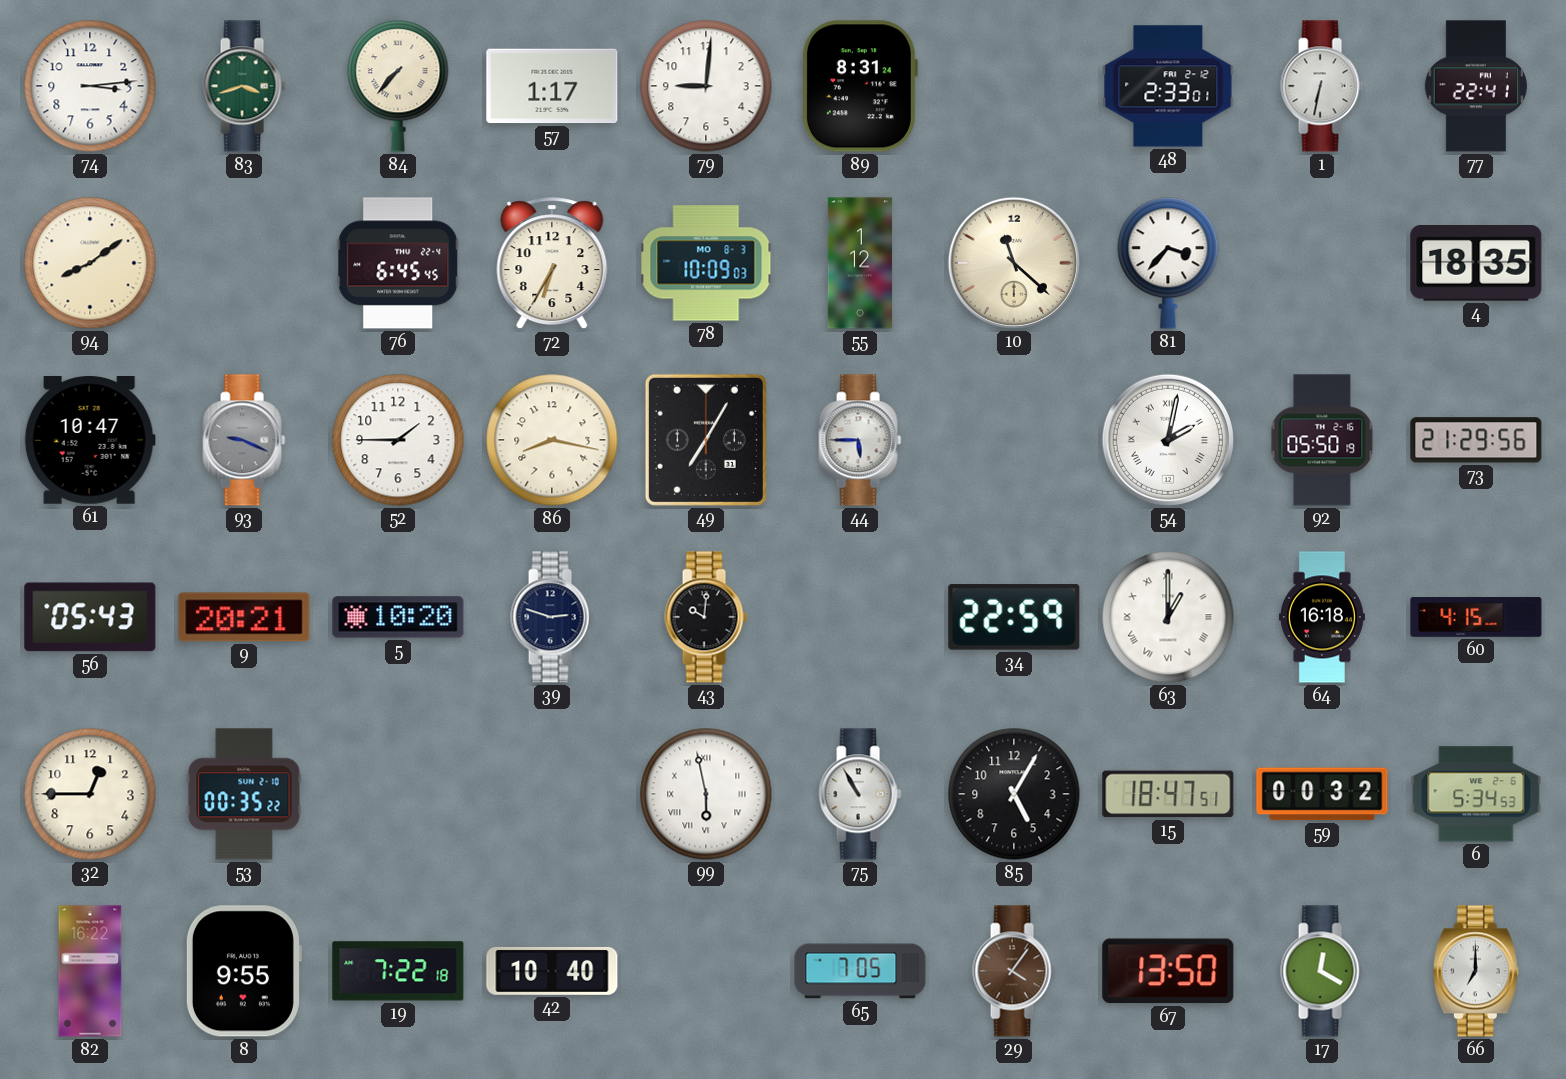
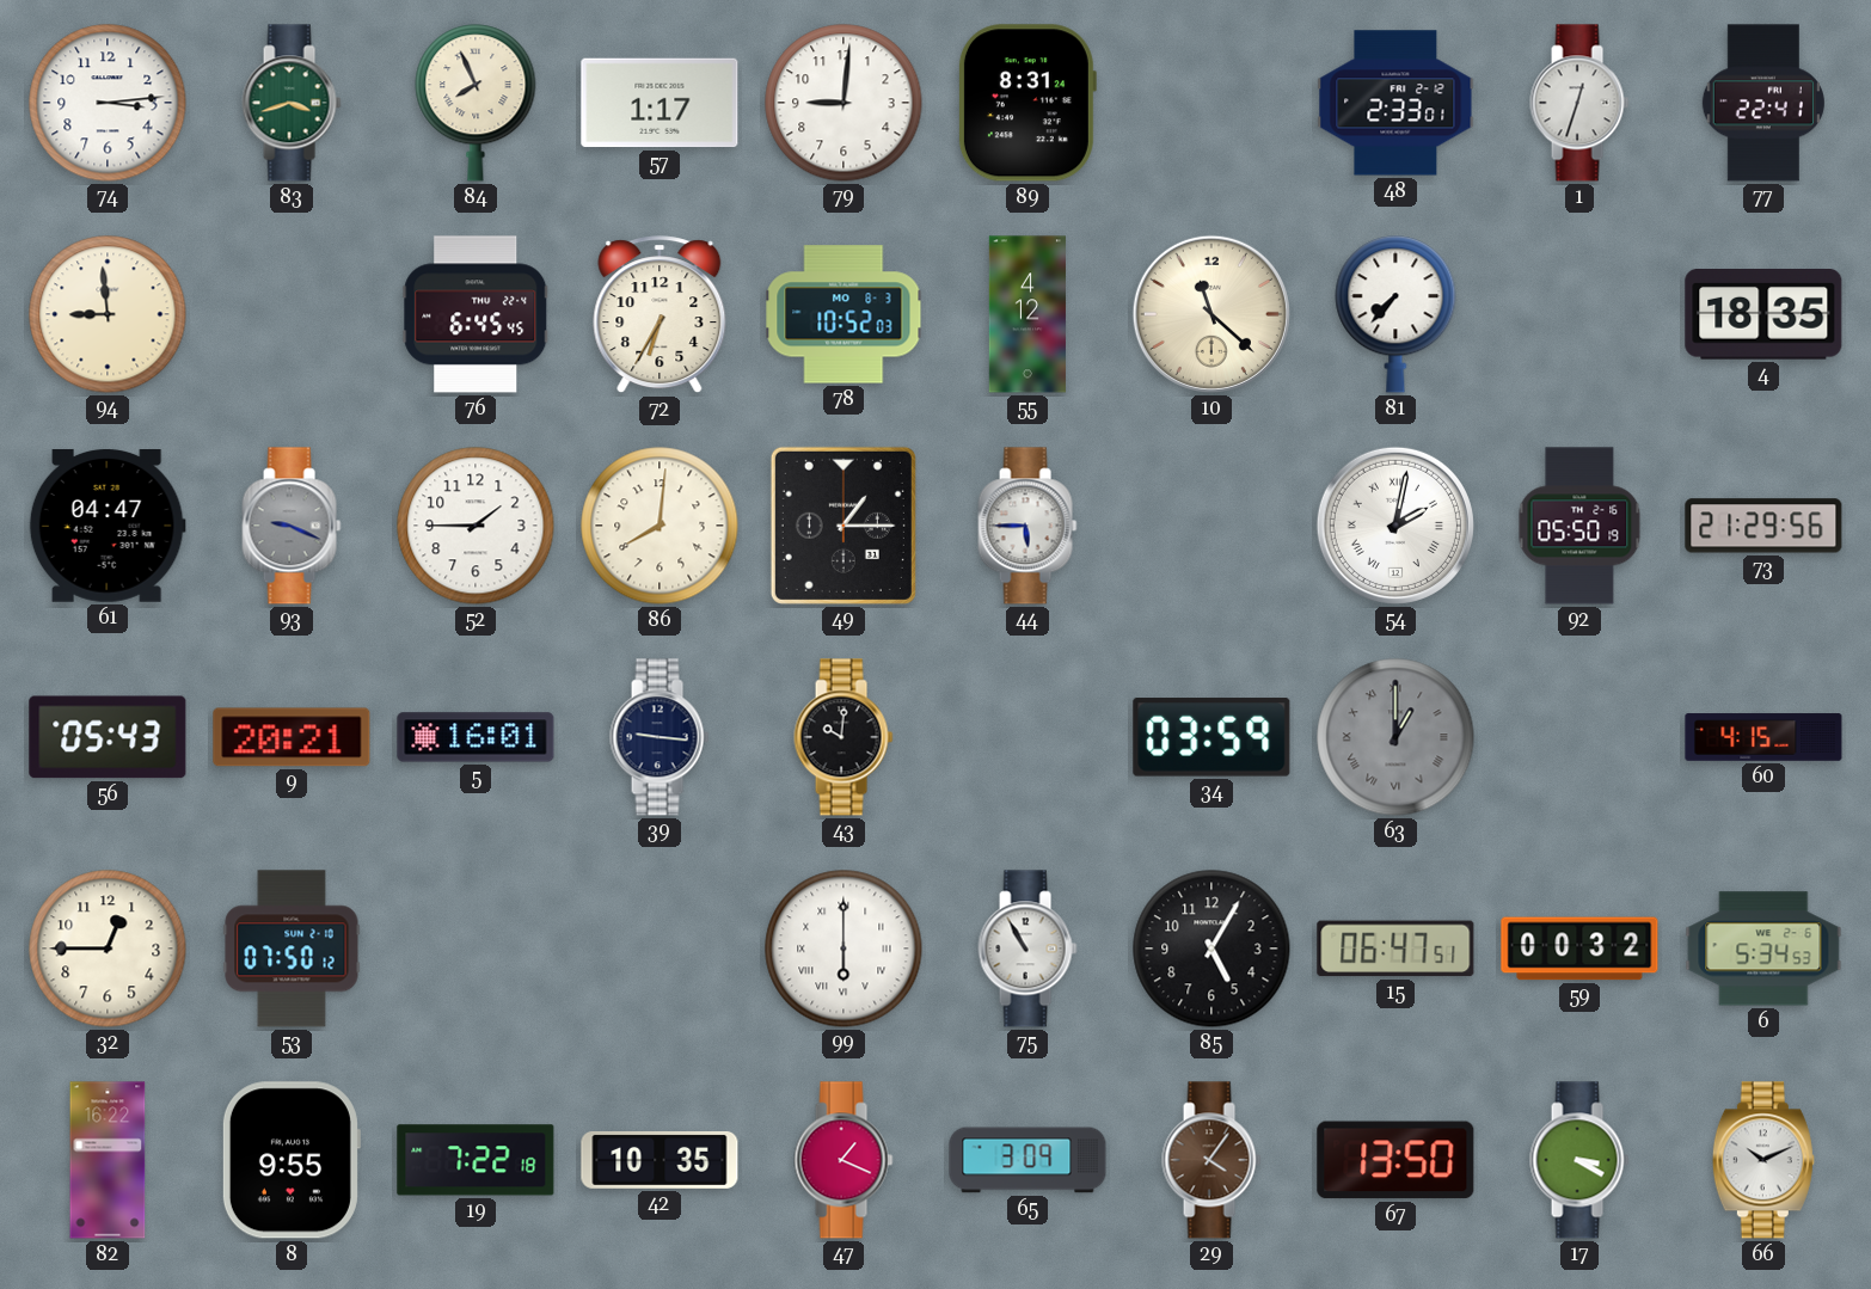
84: 7:37 -> 7:56 (476, 103)
1: 6:32 -> 12:33 (1579, 103)
94: 8:09 -> 8:59 (108, 314)
78: 10:09 -> 10:52 (844, 314)
55: 1:12 -> 4:12 (1027, 314)
81: 3:37 -> 7:37 (1395, 314)
61: 10:47 -> 04:47 (108, 527)
86: 8:17 -> 8:01 (660, 526)
49: 7:05 -> 1:15 (844, 526)
5: 10:20 -> 16:01 (476, 737)
39: 2:48 -> 9:16 (660, 737)
34: 22:59 -> 03:59 (1211, 737)
63 dial: white -> grey (1395, 737)
64: 16:18 -> none (1322, 617)
53: 00:35 -> 07:50 (292, 949)
99: 5:58 -> 6:00 (844, 949)
15: 18:47 -> 06:47 (1395, 949)
42: 10:40 -> 10:35 (660, 1160)
47: none -> 1:19 (844, 1160)
65: 7:05 -> 3:09 (1027, 1160)
17: 12:20 -> 3:20 (1579, 1160)
66: 7:00 -> 10:11 (1763, 1160)
